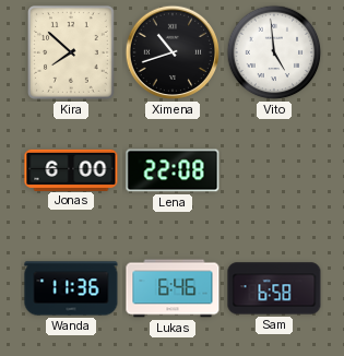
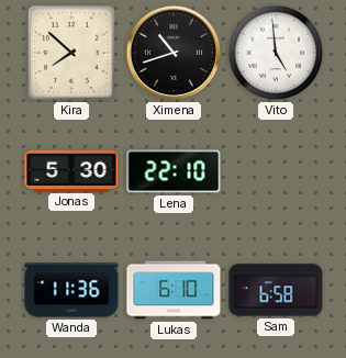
Jonas: 6:00 -> 5:30 (71, 170)
Lena: 22:08 -> 22:10 (174, 171)
Lukas: 6:46 -> 6:10 (174, 290)
